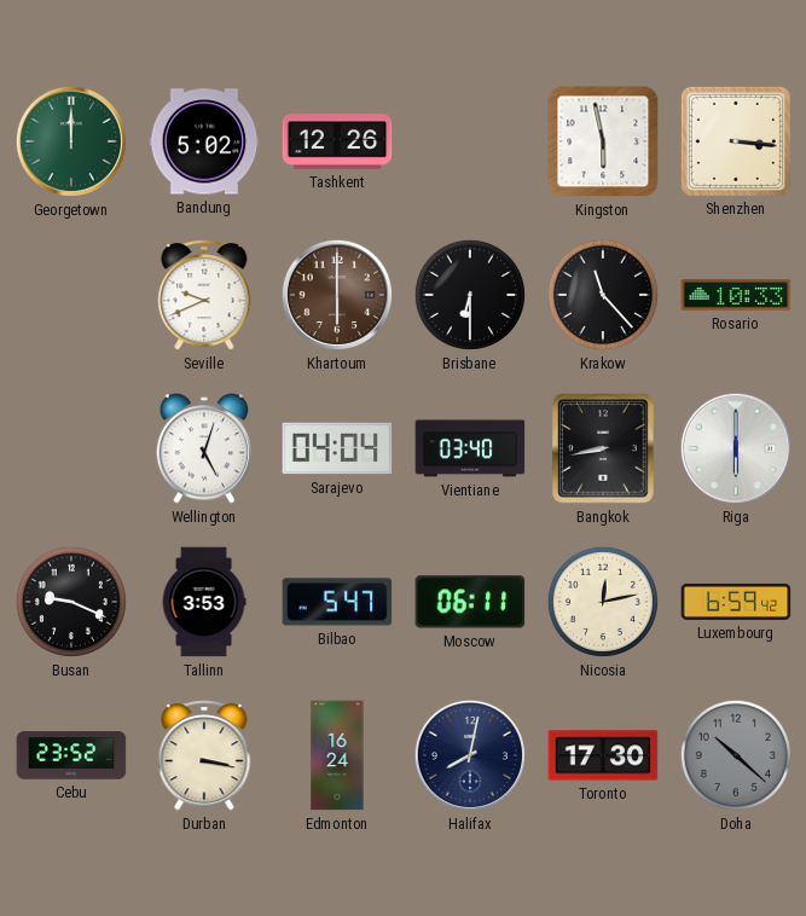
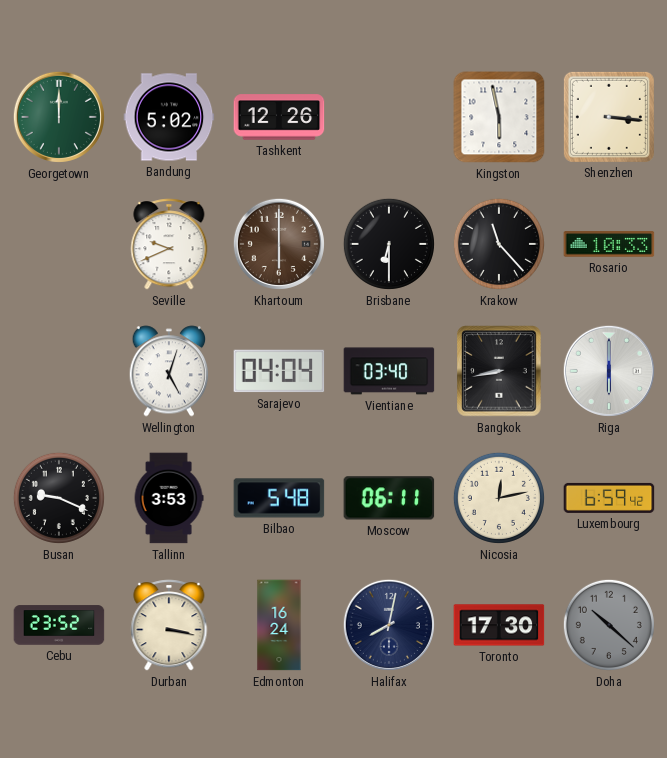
Bilbao: 5:47 -> 5:48 (279, 498)
